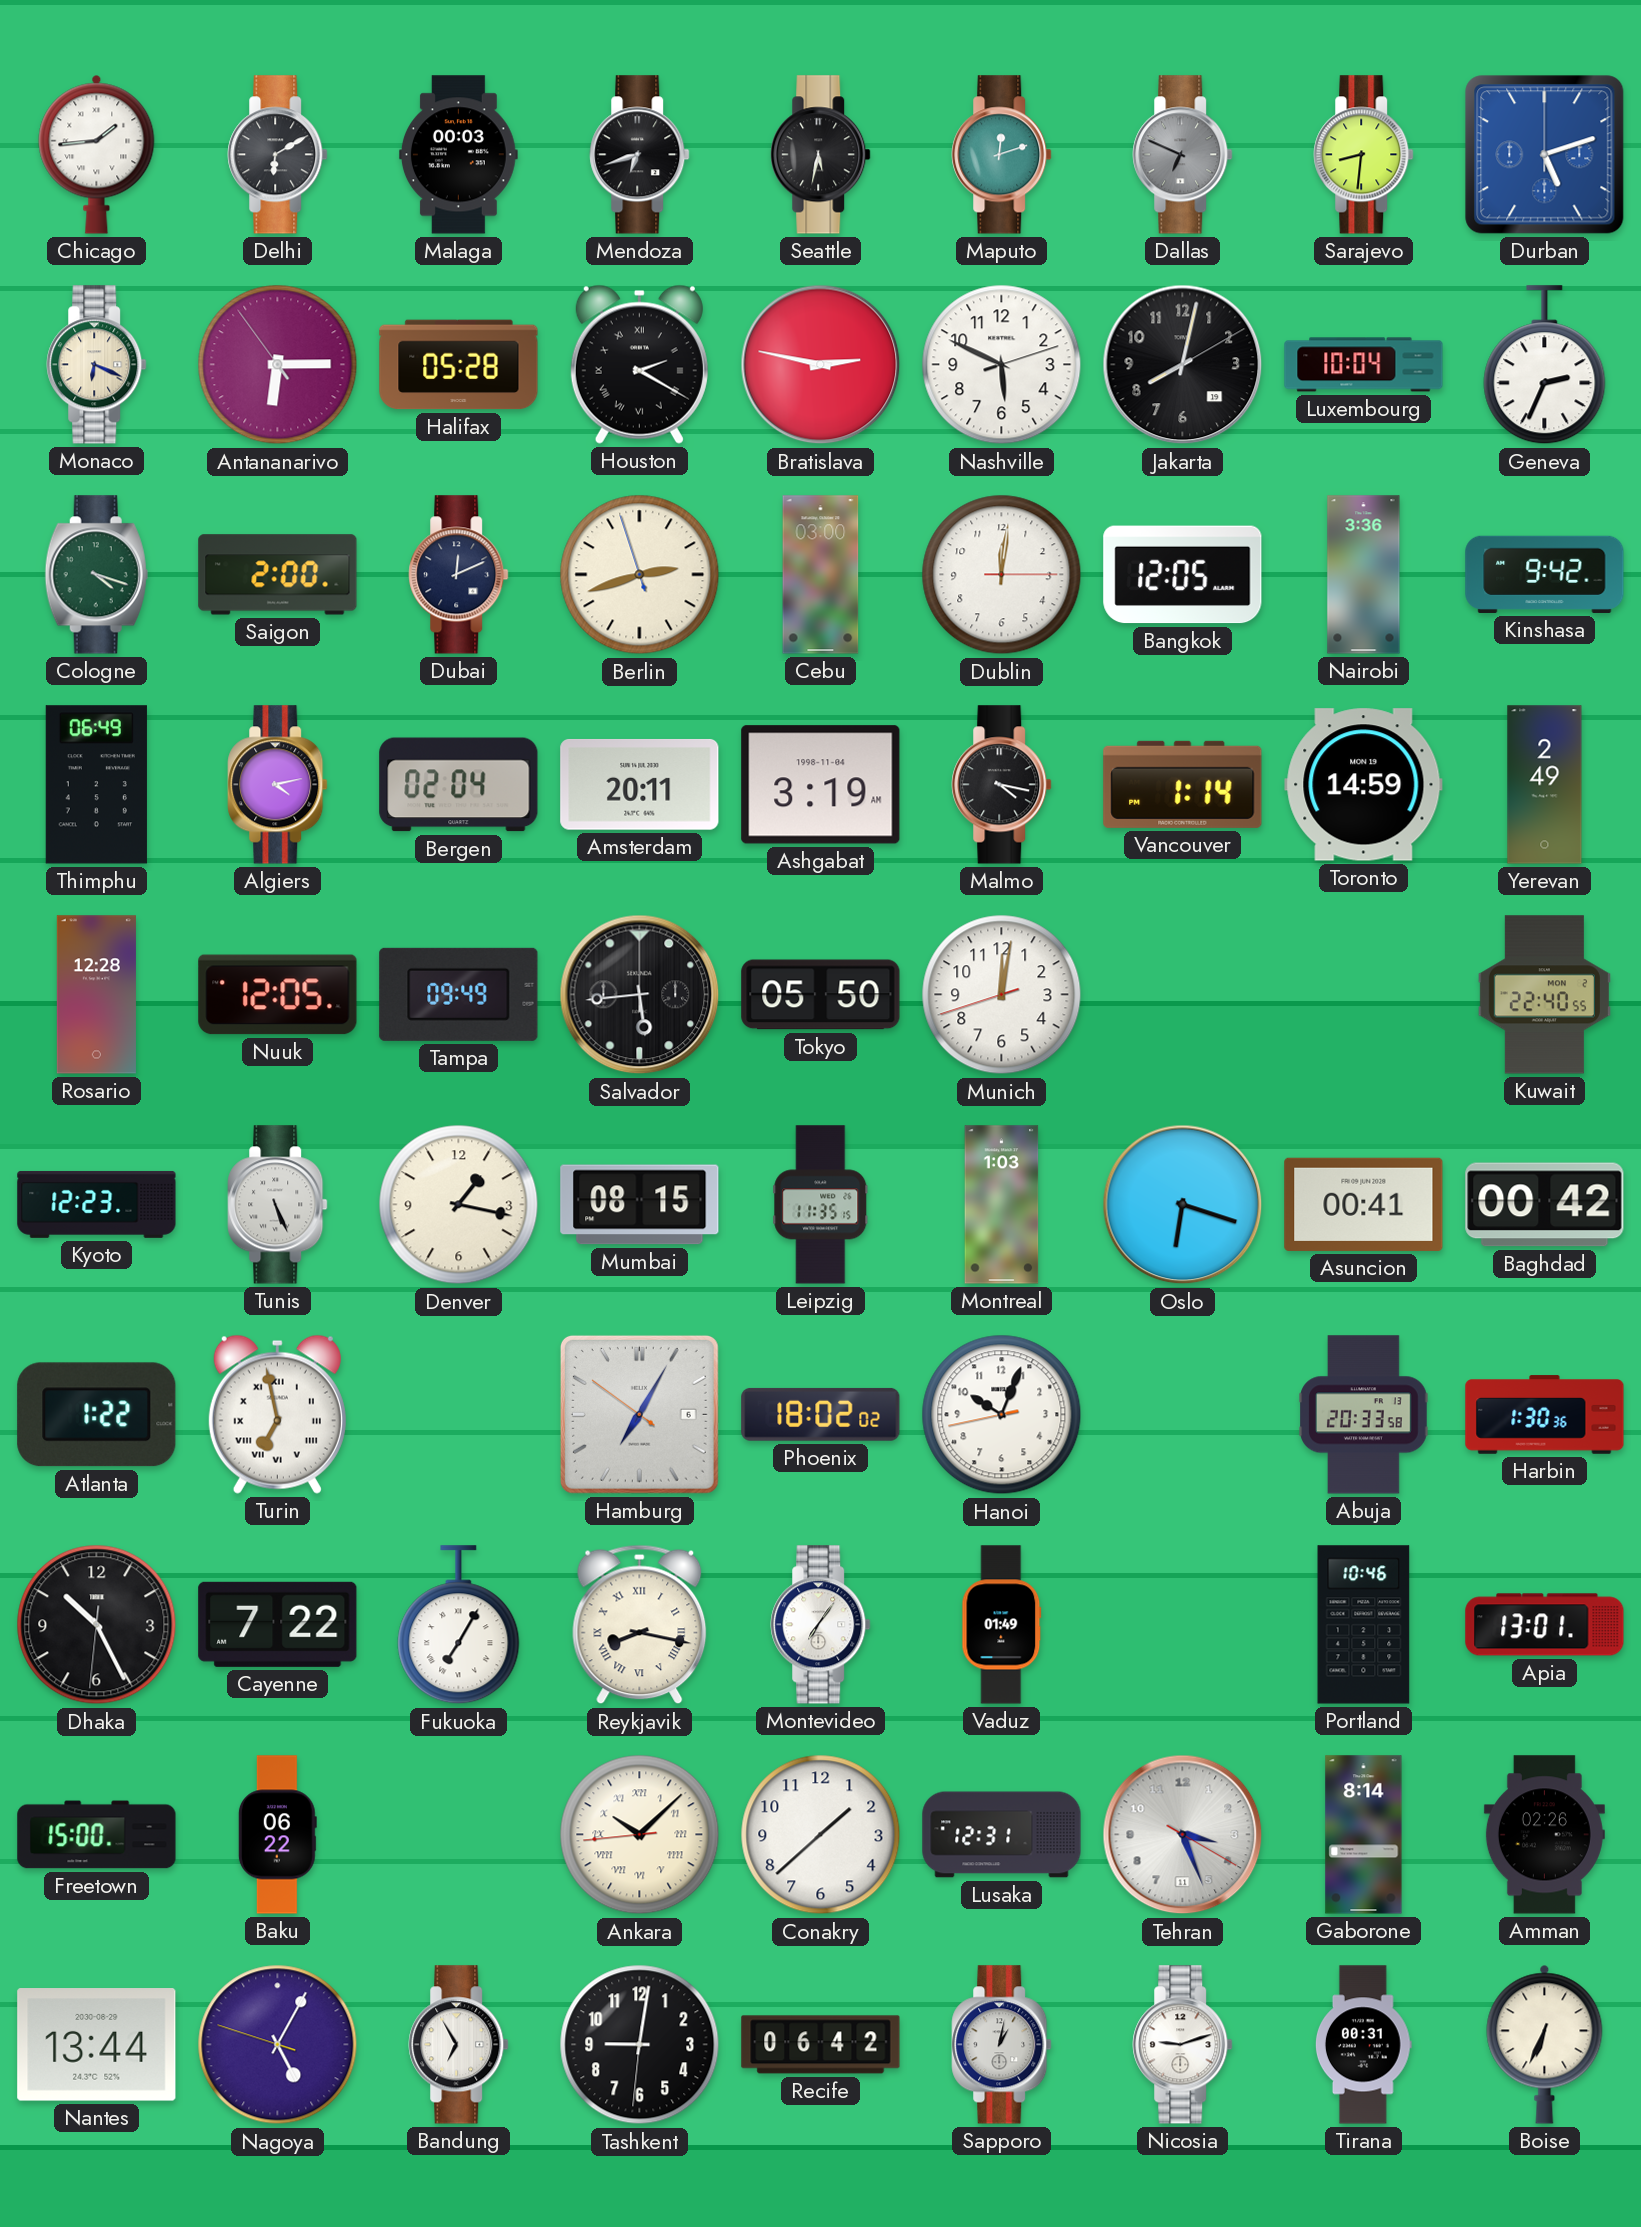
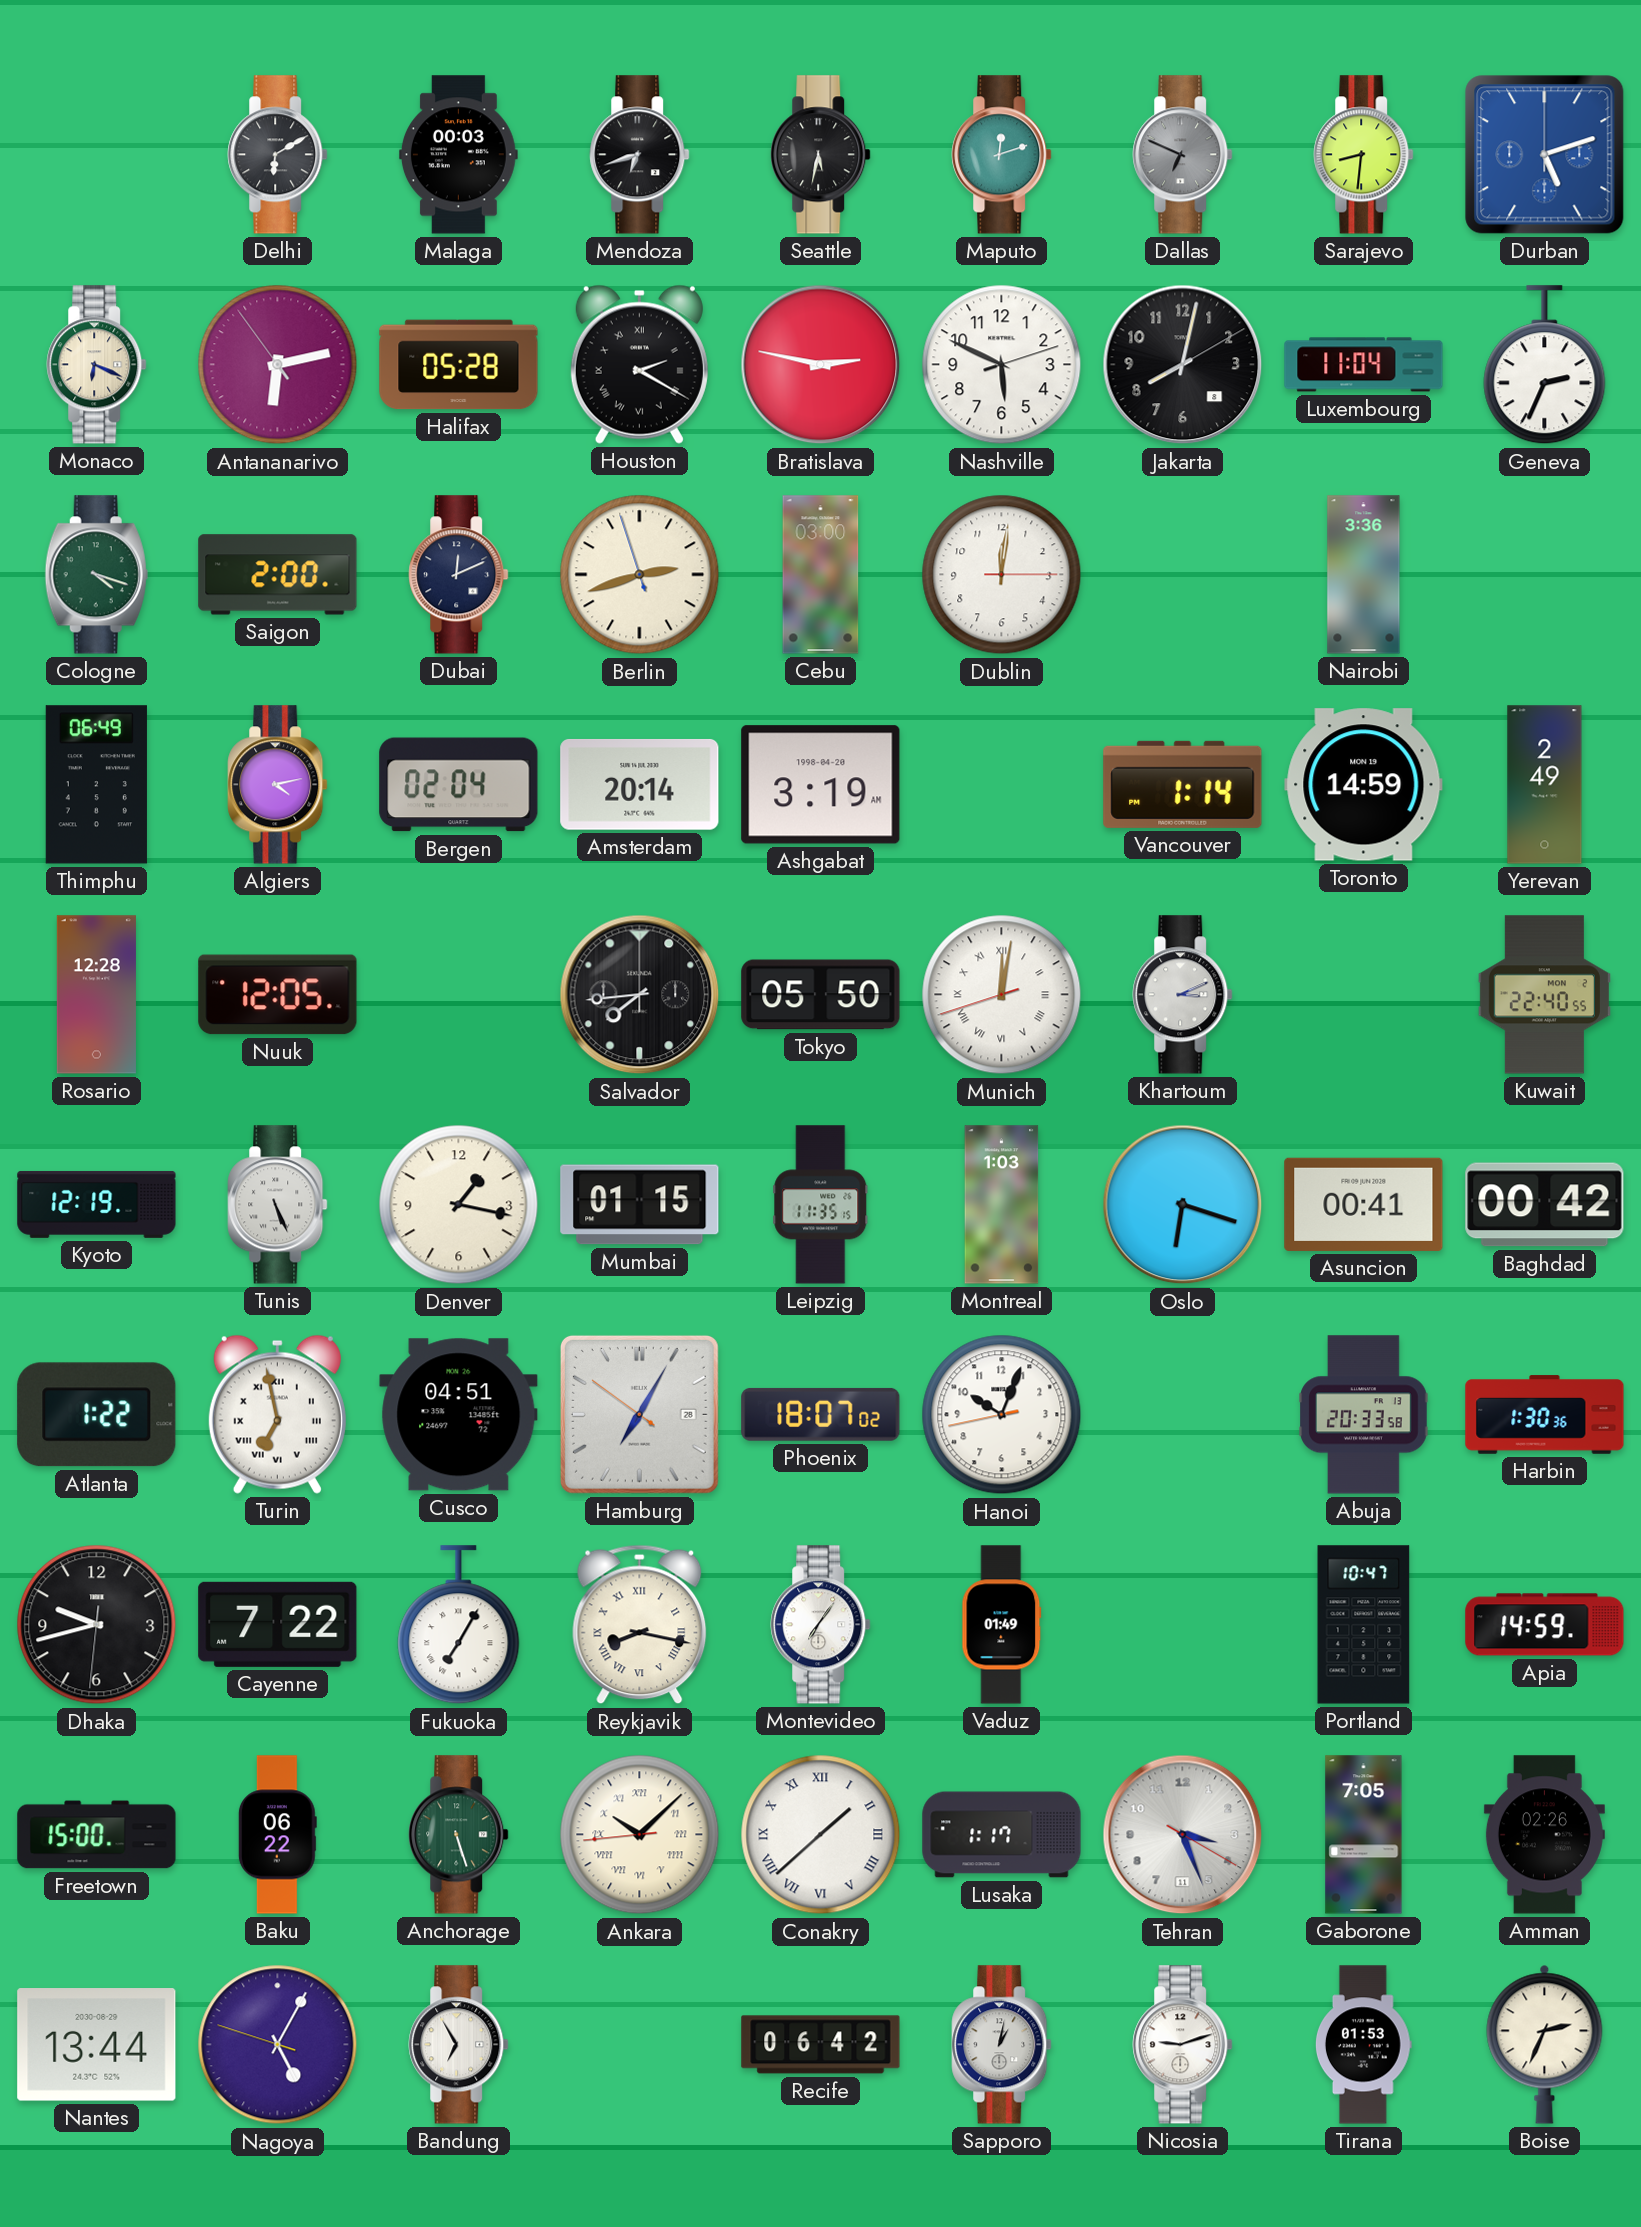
Chicago: 1:44 -> none (97, 154)
Antananarivo: 6:14 -> 6:12 (278, 365)
Jakarta date: 19 -> 8 (1183, 365)
Luxembourg: 10:04 -> 11:04 (1364, 365)
Bangkok: 12:05 -> none (1183, 575)
Kinshasa: 9:42 -> none (1545, 574)
Amsterdam: 20:11 -> 20:14 (640, 784)
Ashgabat date: 1998-11-04 -> 1998-04-20 (821, 785)
Malmo: 4:17 -> none (1002, 785)
Tampa: 09:49 -> none (459, 994)
Salvador: 5:44 -> 7:44 (640, 995)
Munich numerals: Arabic -> Roman (1002, 995)
Khartoum: none -> 3:11 (1183, 995)
Kyoto: 12:23 -> 12:19 (97, 1204)
Mumbai: 08:15 -> 01:15 (640, 1205)
Cusco: none -> 04:51 (459, 1415)
Hamburg date: 6 -> 28 (639, 1414)
Phoenix: 18:02 -> 18:07 (821, 1414)
Dhaka: 10:25 -> 9:42 (97, 1625)
Portland: 10:46 -> 10:47 (1364, 1625)
Apia: 13:01 -> 14:59 (1545, 1625)
Anchorage: none -> 5:27 (459, 1835)
Conakry numerals: Arabic -> Roman (821, 1835)
Lusaka: 12:31 -> 1:17 (1002, 1835)
Gaborone: 8:14 -> 7:05 (1364, 1835)
Tashkent: 9:01 -> none (640, 2045)
Tirana: 00:31 -> 01:53 (1363, 2045)
Boise: 6:34 -> 2:34 (1545, 2044)
